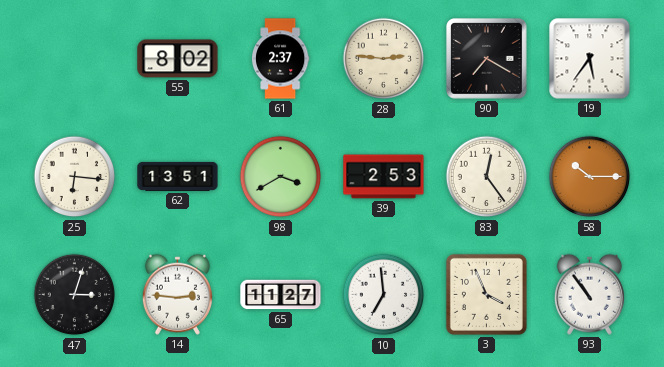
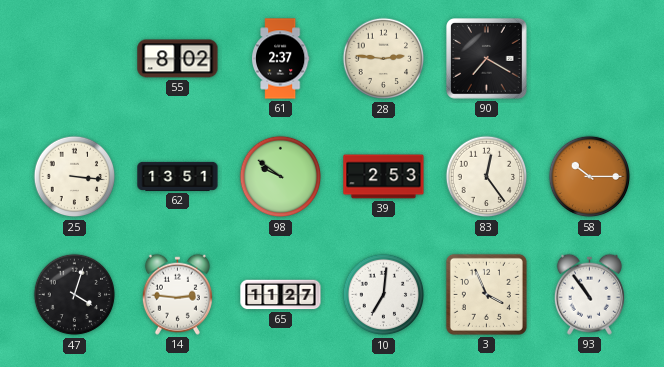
19: 5:36 -> none (590, 59)
25: 6:16 -> 3:16 (75, 177)
98: 3:40 -> 9:51 (281, 177)
47: 3:03 -> 4:03 (75, 295)
10: 6:59 -> 7:01 (384, 295)
